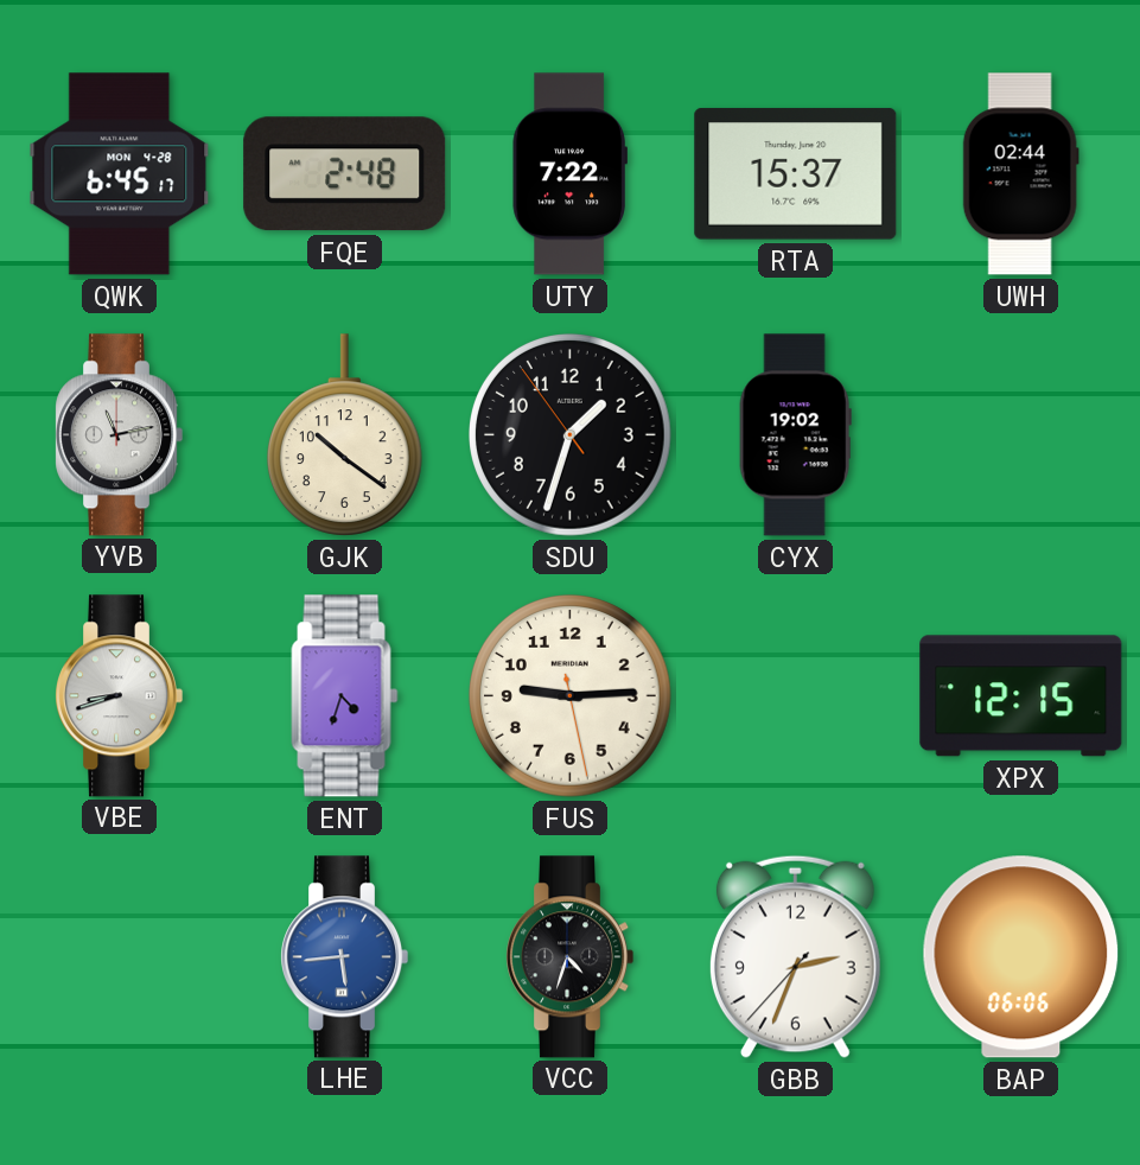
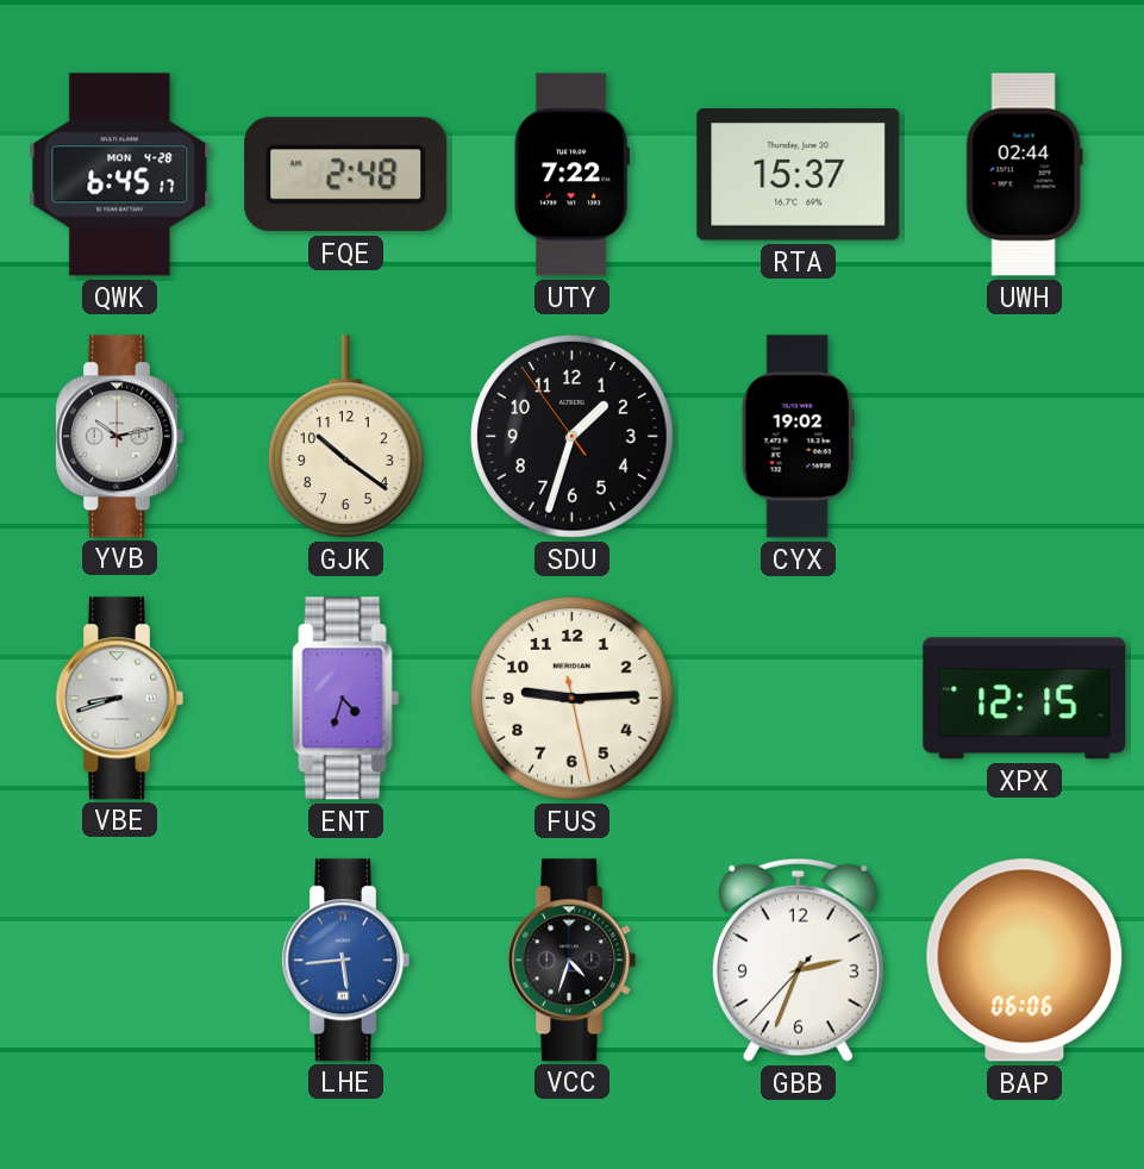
YVB: 11:13 -> 10:13 (120, 437)
